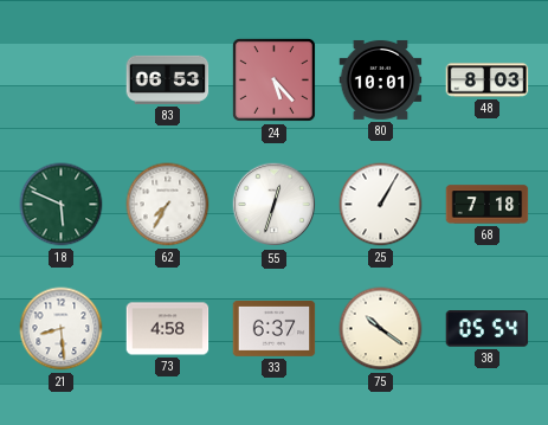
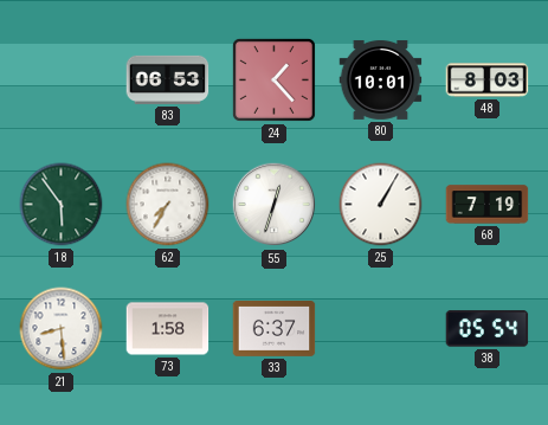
24: 5:23 -> 1:23 (273, 79)
18: 5:49 -> 5:54 (62, 205)
68: 7:18 -> 7:19 (488, 205)
73: 4:58 -> 1:58 (168, 329)
75: 10:21 -> none (381, 329)
